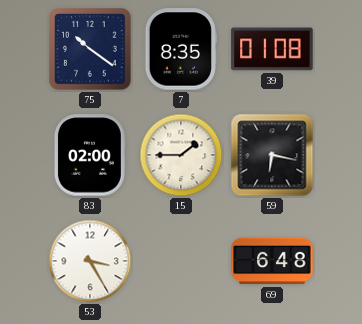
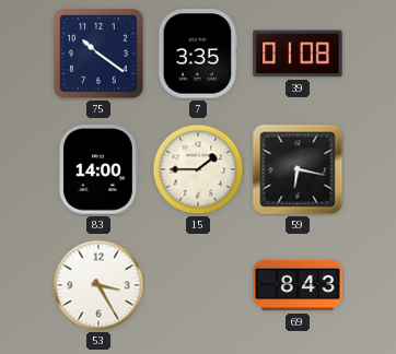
7: 8:35 -> 3:35 (197, 54)
83: 02:00 -> 14:00 (98, 169)
69: 6:48 -> 8:43 (298, 285)
